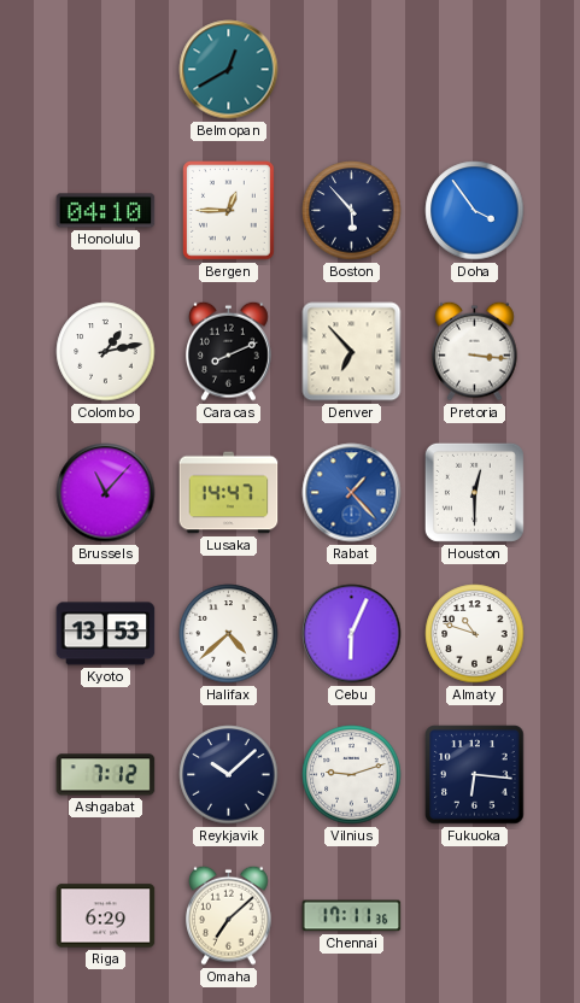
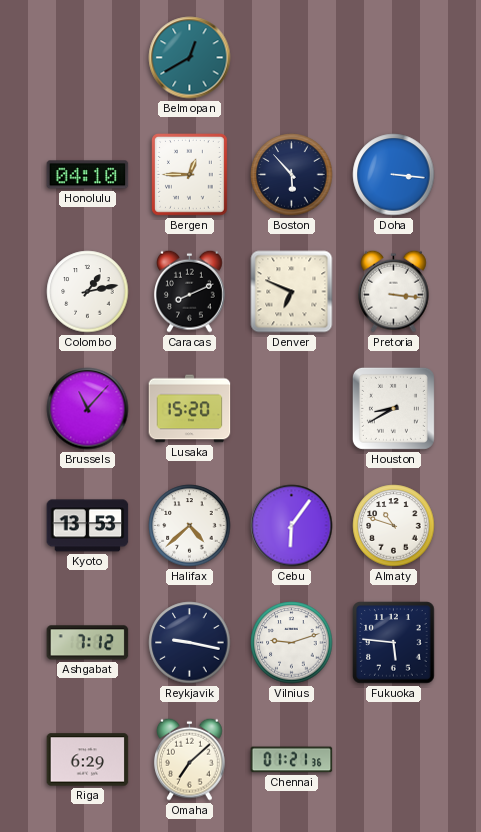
Doha: 3:54 -> 3:16 (394, 175)
Denver: 6:53 -> 6:49 (292, 292)
Lusaka: 14:47 -> 15:20 (190, 409)
Rabat: 1:23 -> none (352, 493)
Houston: 12:30 -> 8:40 (393, 408)
Cebu: 6:04 -> 6:06 (292, 526)
Reykjavik: 10:08 -> 9:17 (190, 643)
Fukuoka: 6:16 -> 5:46 (394, 643)
Chennai: 17:11 -> 01:21 (292, 760)
